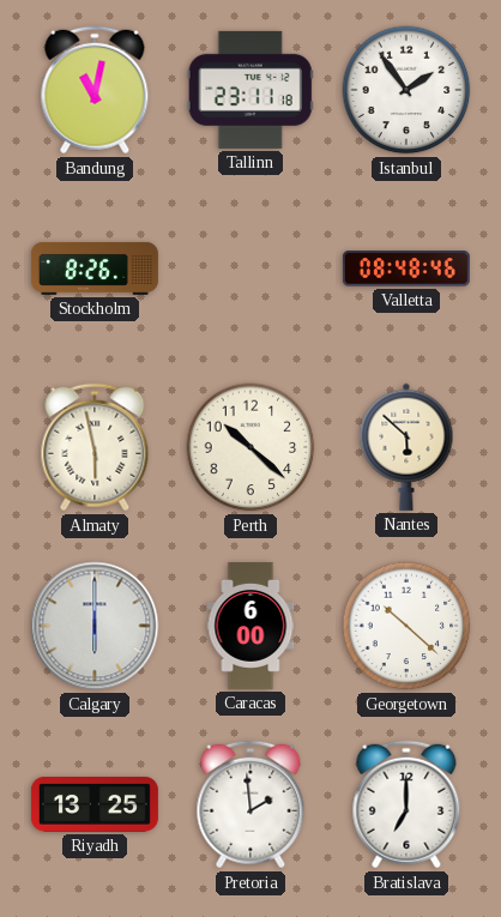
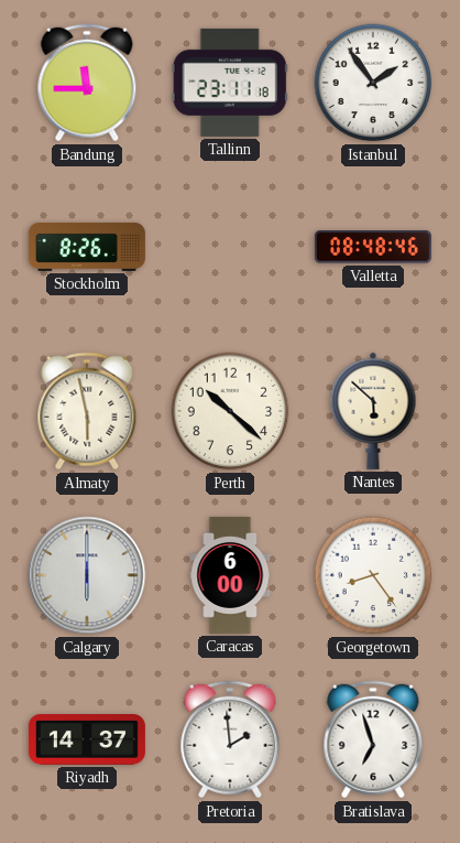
Bandung: 11:02 -> 11:45 (87, 83)
Georgetown: 10:22 -> 8:24 (373, 575)
Riyadh: 13:25 -> 14:37 (87, 741)
Bratislava: 7:00 -> 6:57 (373, 739)
